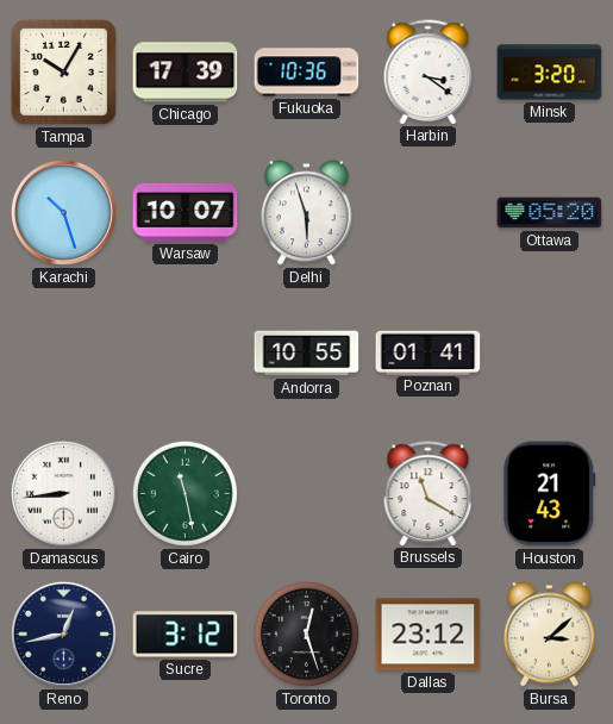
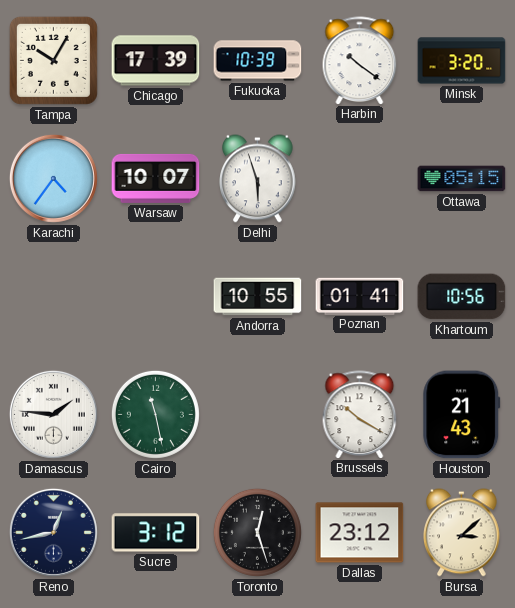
Fukuoka: 10:36 -> 10:39 (258, 61)
Harbin: 3:21 -> 10:21 (360, 60)
Karachi: 10:27 -> 4:36 (53, 178)
Ottawa: 05:20 -> 05:15 (462, 179)
Khartoum: none -> 10:56 (462, 297)
Damascus: 8:44 -> 1:46 (53, 414)
Brussels: 11:20 -> 10:20 (360, 414)
